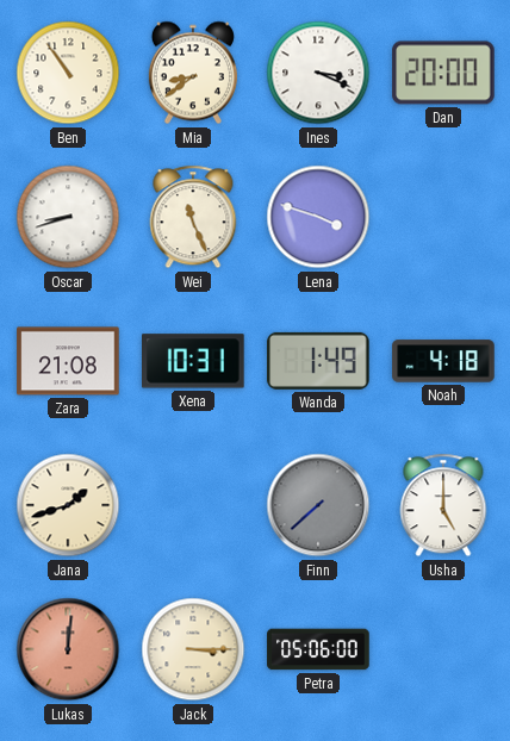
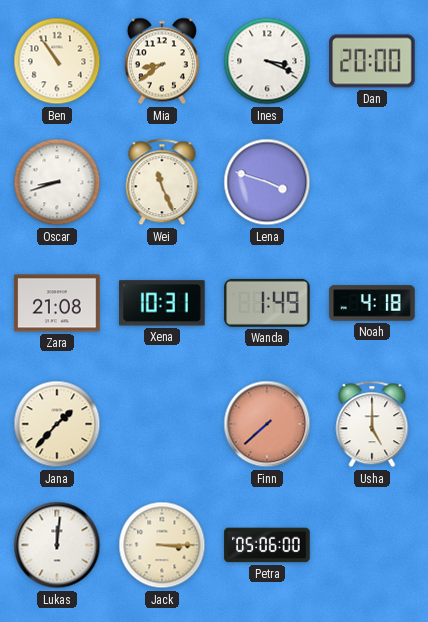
Jana: 1:42 -> 1:37 (57, 424)
Finn dial: grey -> salmon (267, 424)
Lukas dial: salmon -> white (57, 545)
